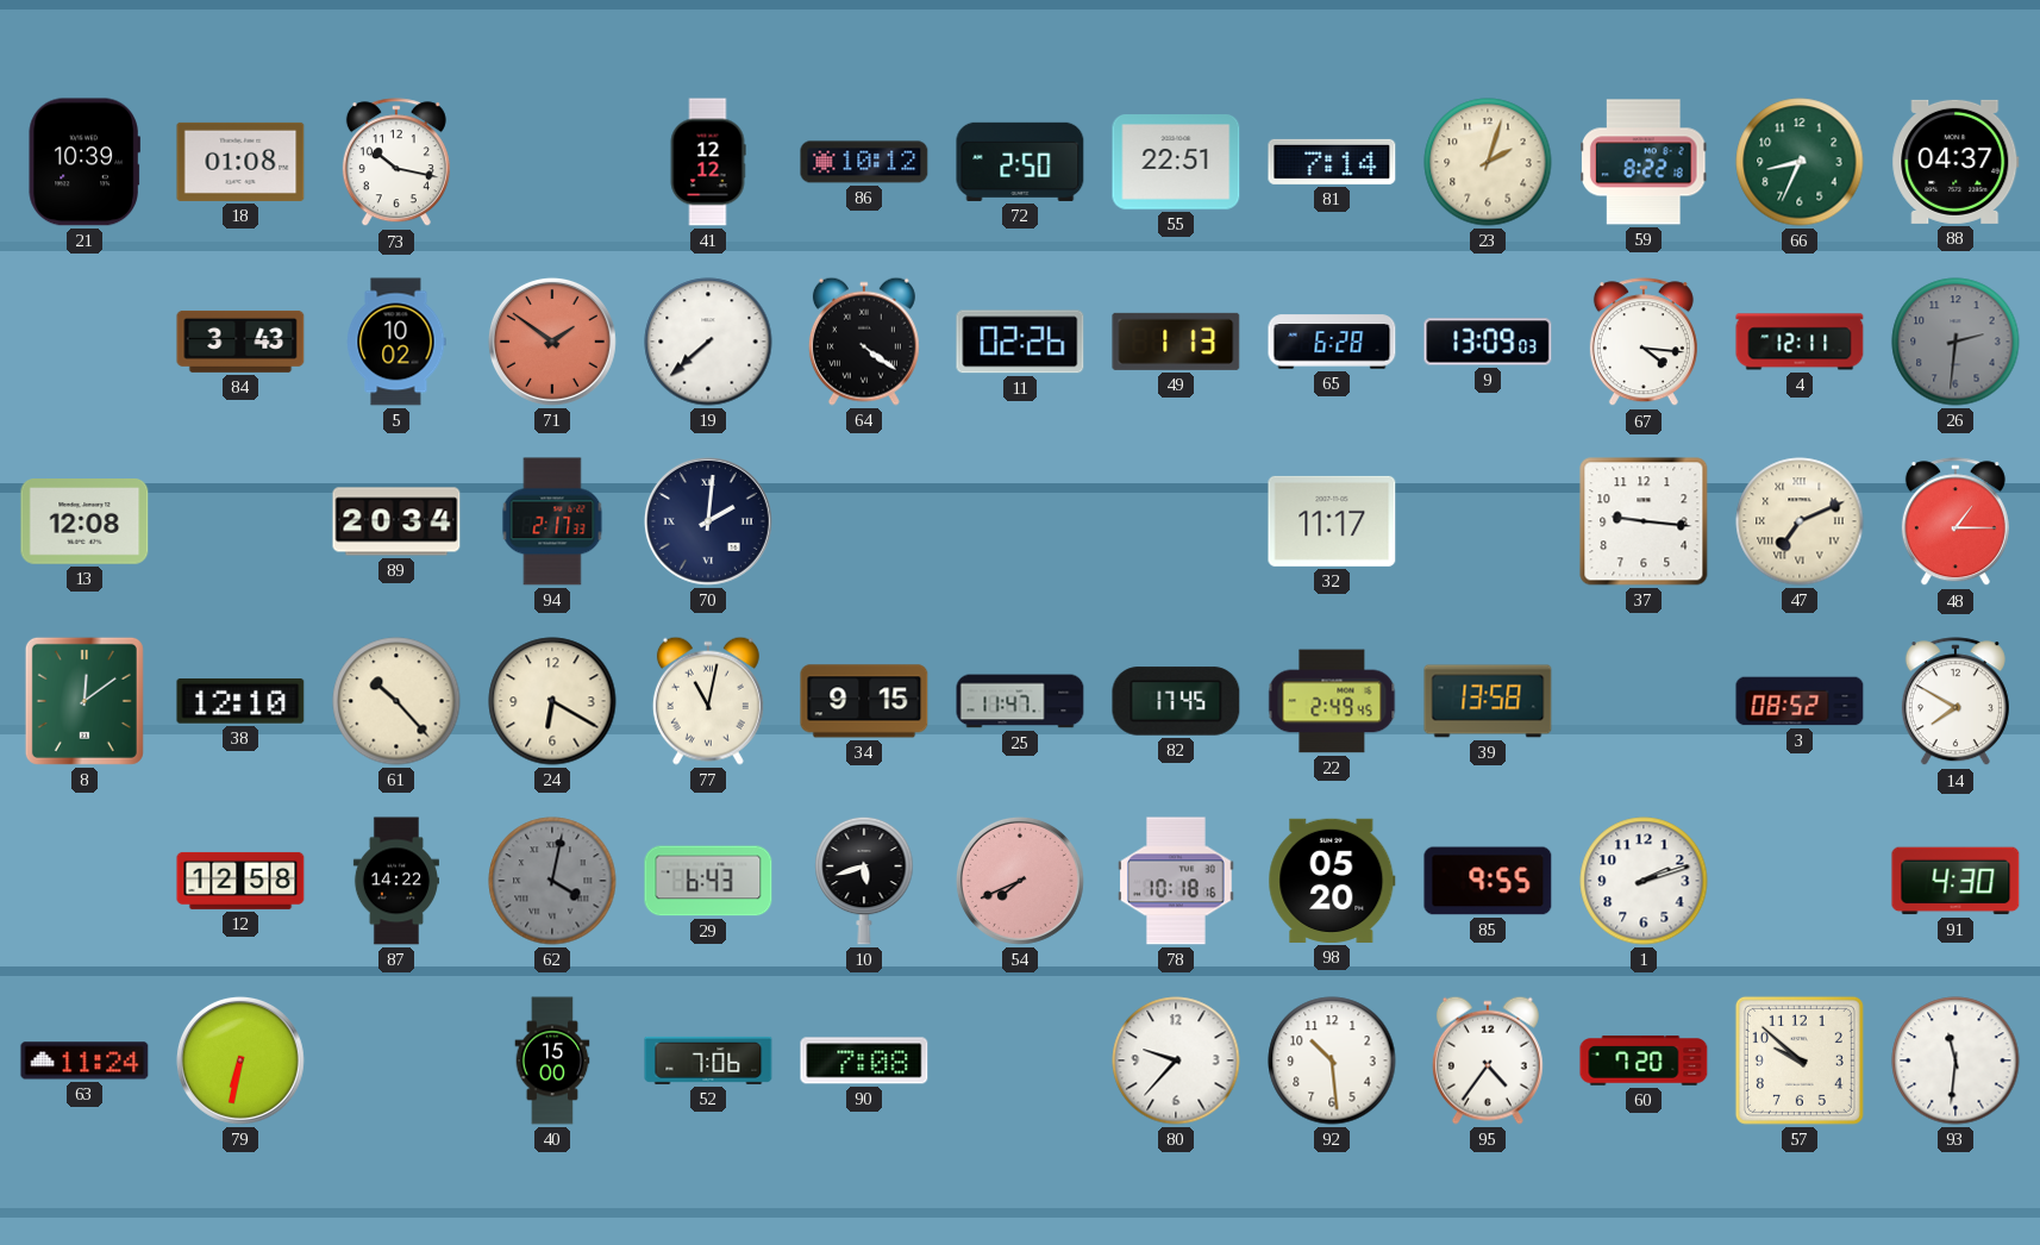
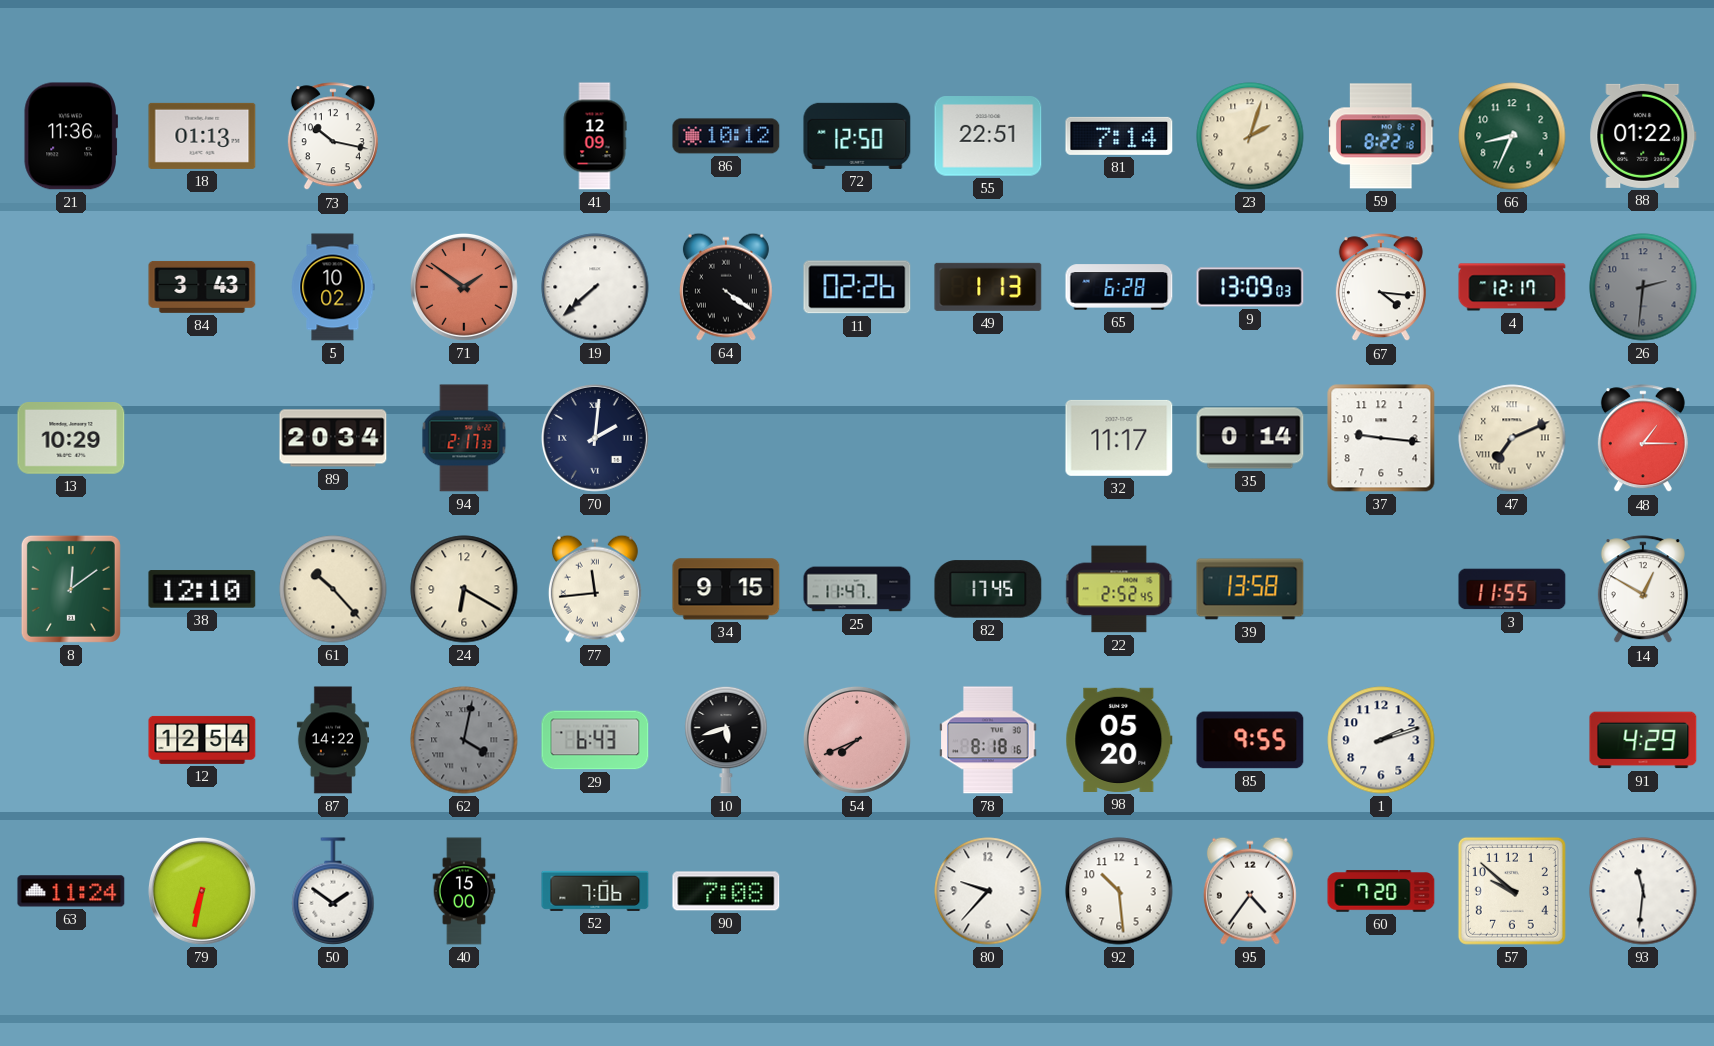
21: 10:39 -> 11:36 (71, 136)
18: 01:08 -> 01:13 (202, 136)
41: 12:12 -> 12:09 (595, 136)
72: 2:50 -> 12:50 (857, 136)
88: 04:37 -> 01:22 (1643, 136)
4: 12:11 -> 12:17 (1512, 287)
13: 12:08 -> 10:29 (71, 439)
35: none -> 0:14 (1250, 438)
77: 11:02 -> 11:44 (595, 589)
22: 2:49 -> 2:52 (1119, 589)
3: 08:52 -> 11:55 (1512, 589)
14: 7:50 -> 12:50 (1643, 590)
12: 12:58 -> 12:54 (202, 740)
78: 10:18 -> 8:18 (988, 740)
91: 4:30 -> 4:29 (1643, 740)
50: none -> 1:51 (333, 891)
